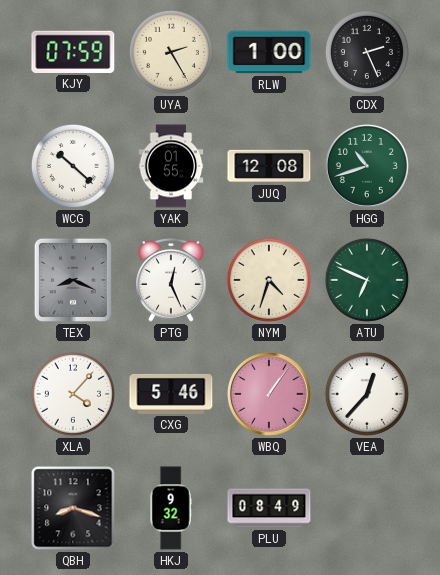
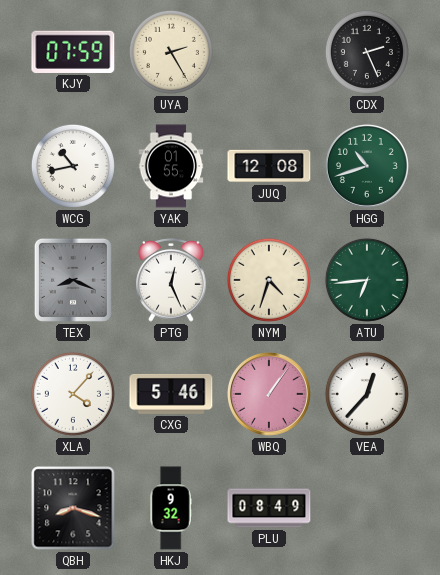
RLW: 1:00 -> none (269, 52)
WCG: 10:22 -> 10:43 (73, 166)
ATU: 6:49 -> 6:44 (367, 280)
